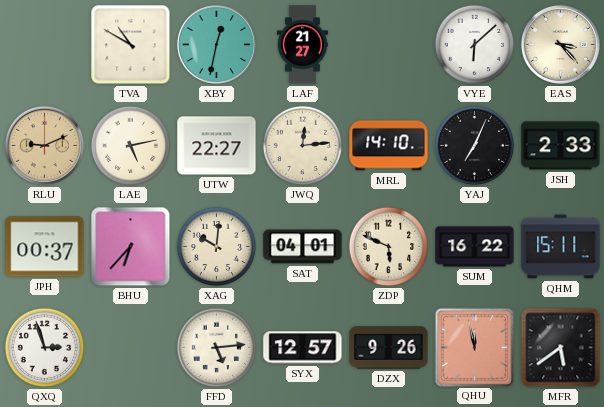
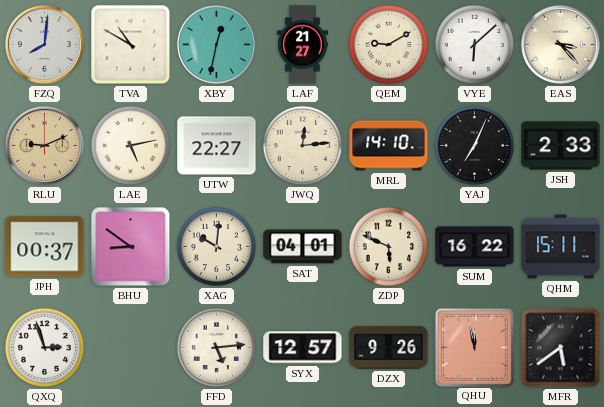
FZQ: none -> 8:01 (44, 44)
QEM: none -> 9:10 (389, 45)
BHU: 6:37 -> 8:51 (131, 247)
